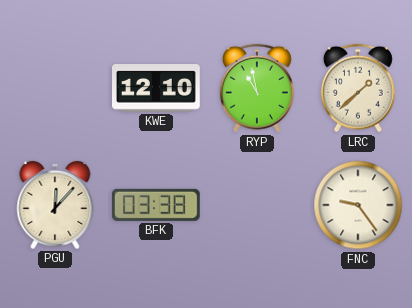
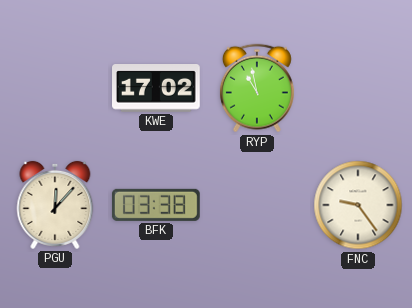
KWE: 12:10 -> 17:02 (157, 88)
LRC: 1:38 -> none (358, 88)
